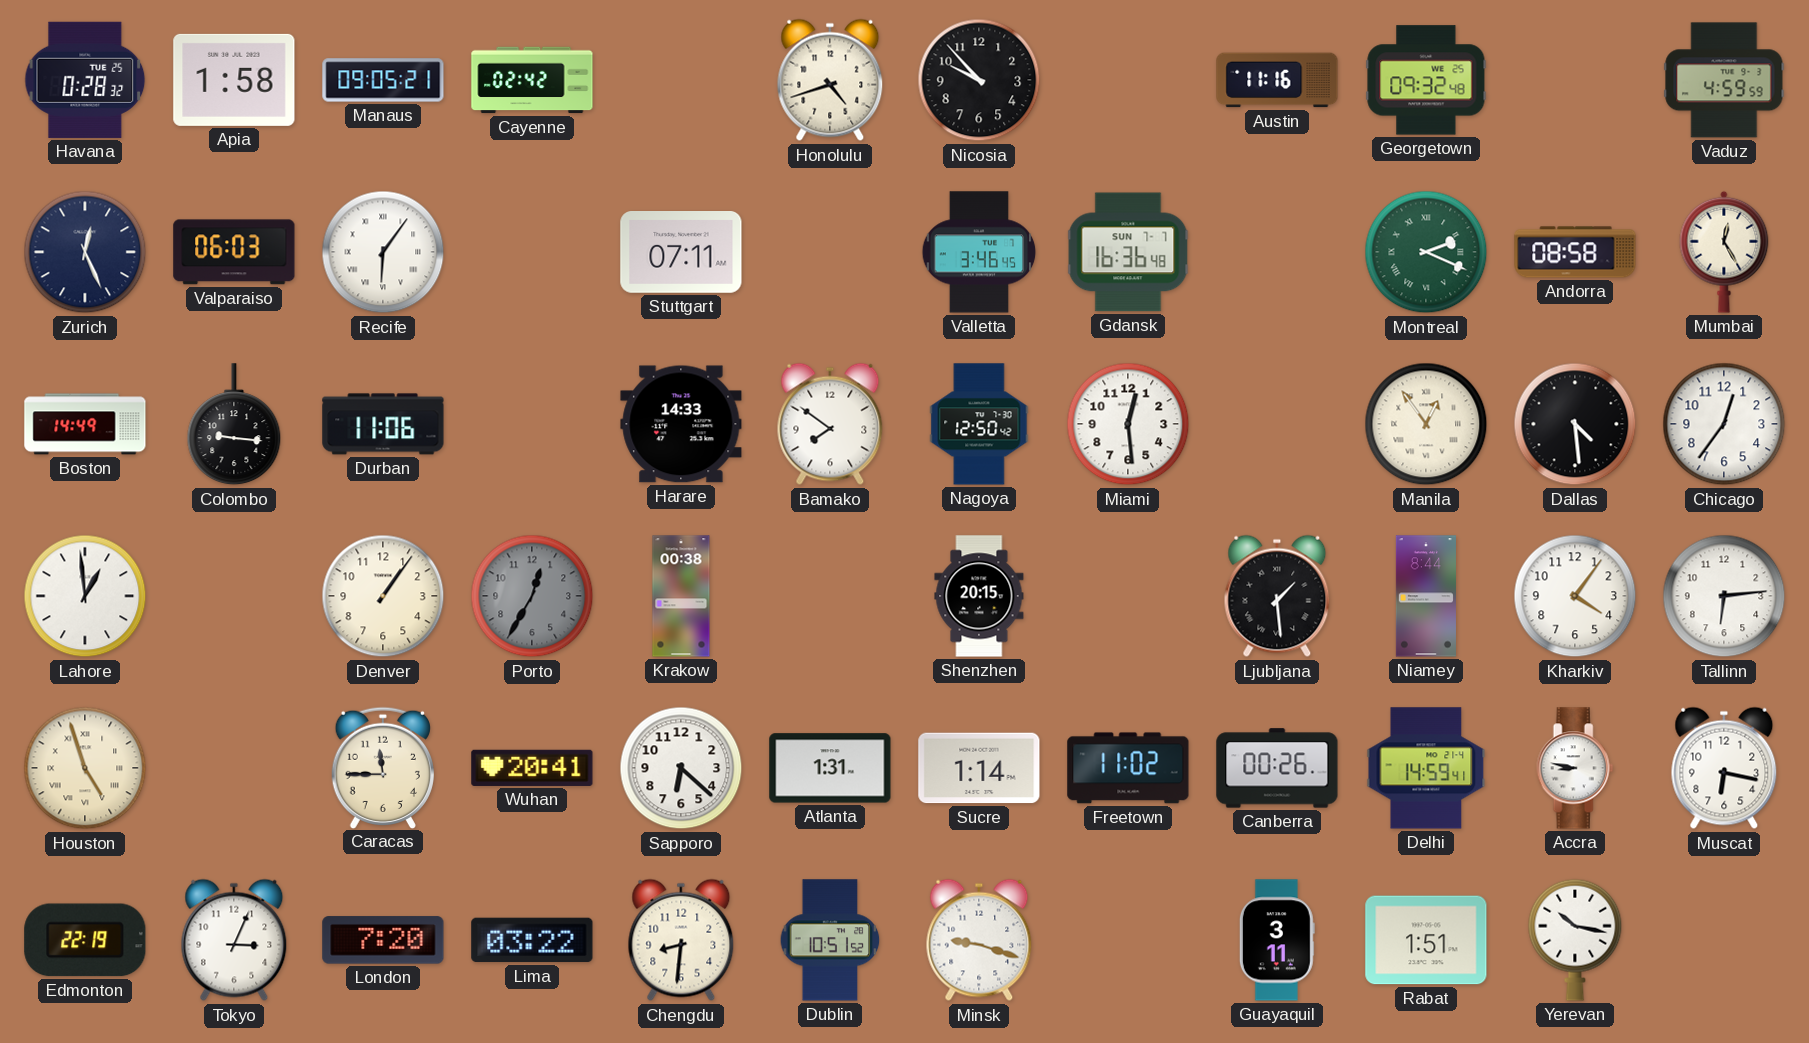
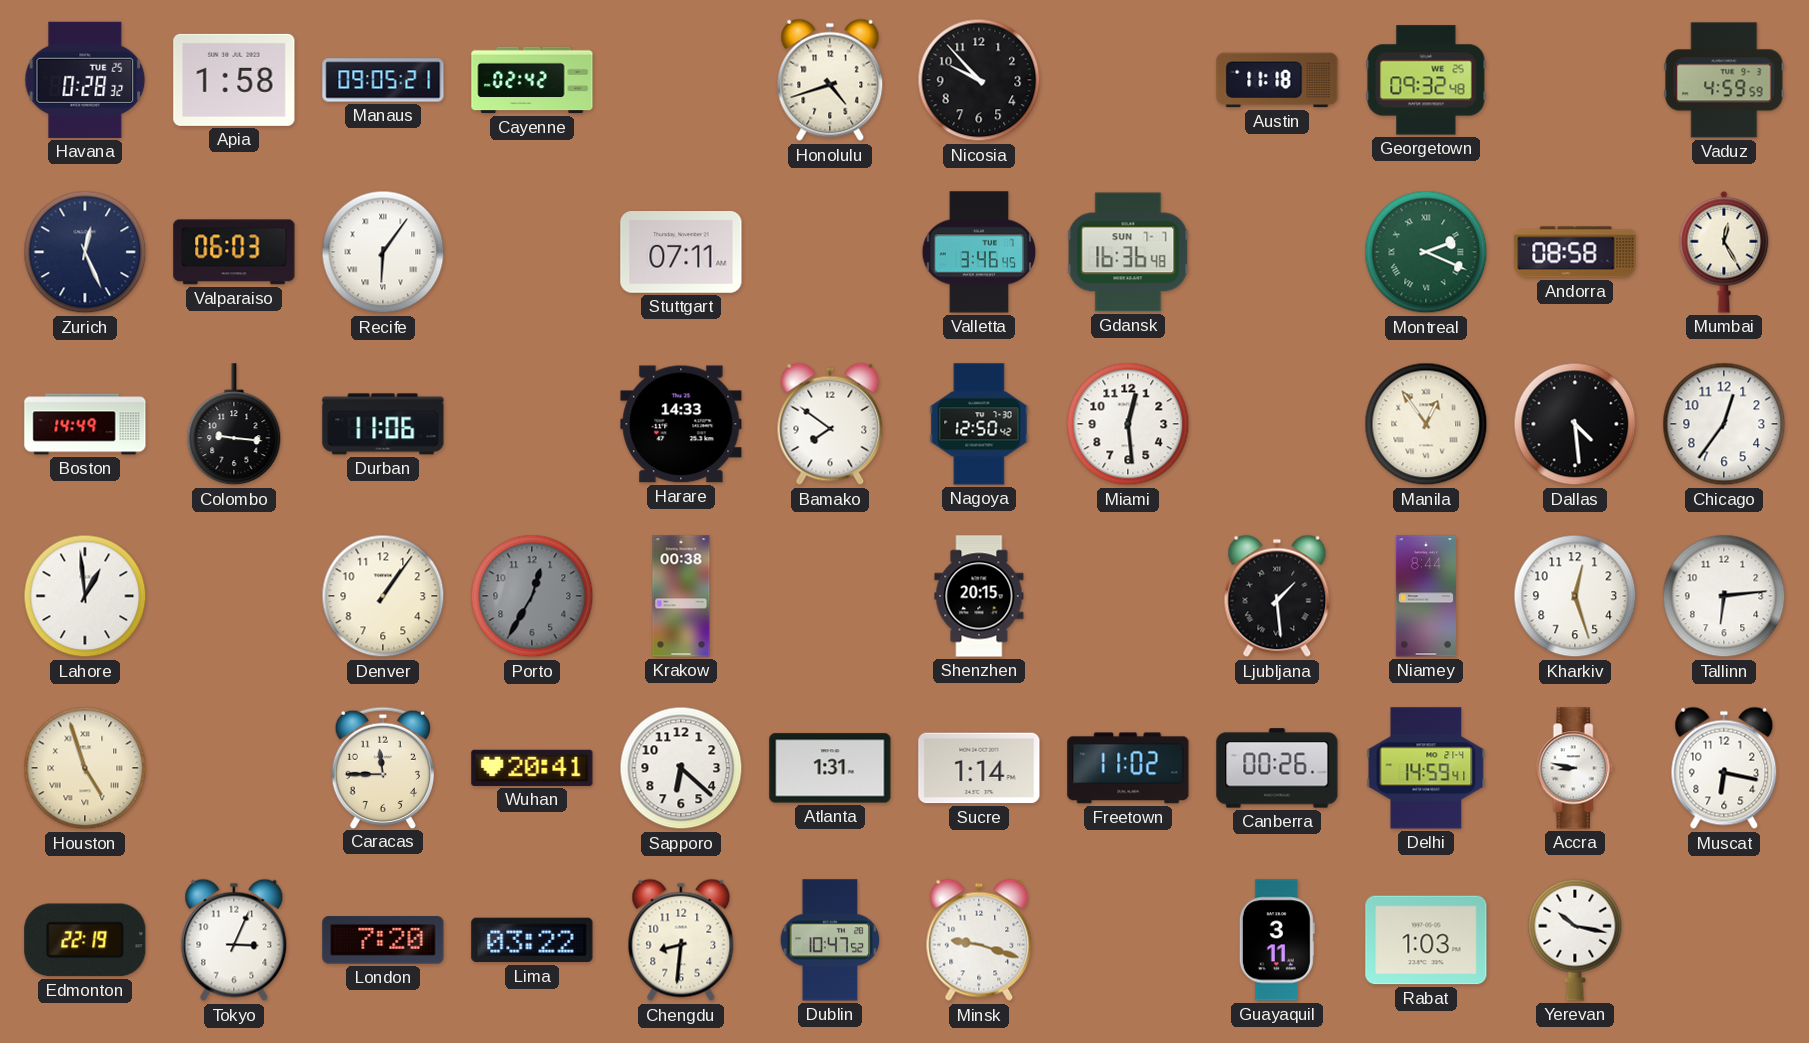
Austin: 11:16 -> 11:18 (1277, 80)
Kharkiv: 4:06 -> 12:27 (1575, 596)
Dublin: 10:51 -> 10:47 (830, 940)
Rabat: 1:51 -> 1:03 (1426, 940)
